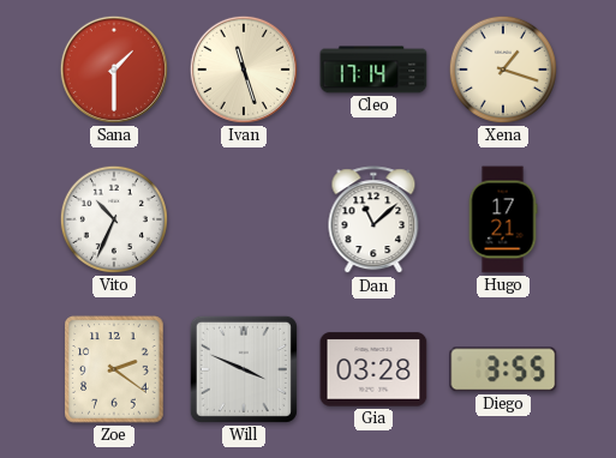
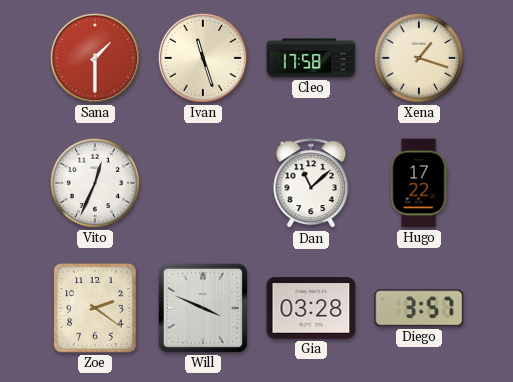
Cleo: 17:14 -> 17:58 (311, 58)
Vito: 10:34 -> 12:34 (95, 183)
Hugo: 17:21 -> 17:22 (419, 183)
Diego: 3:55 -> 3:57 (419, 308)
